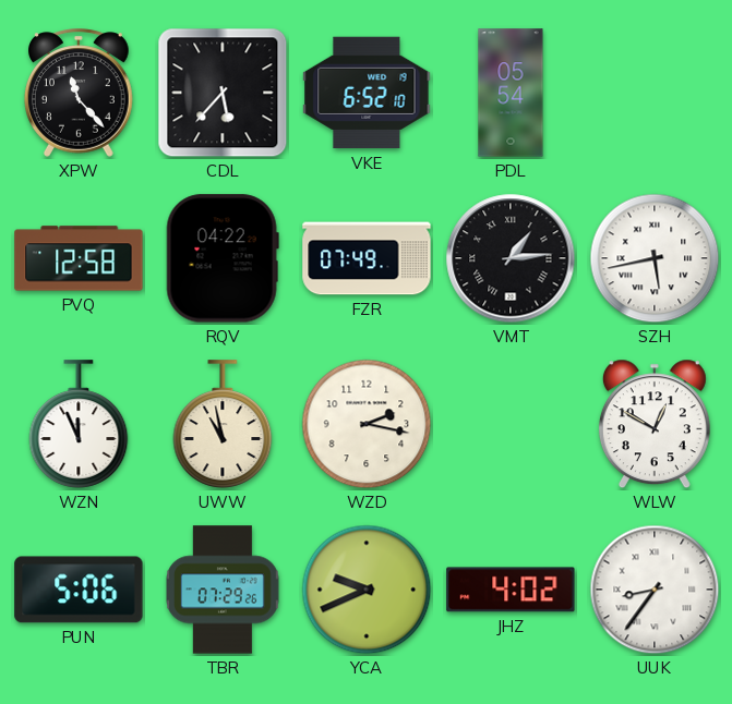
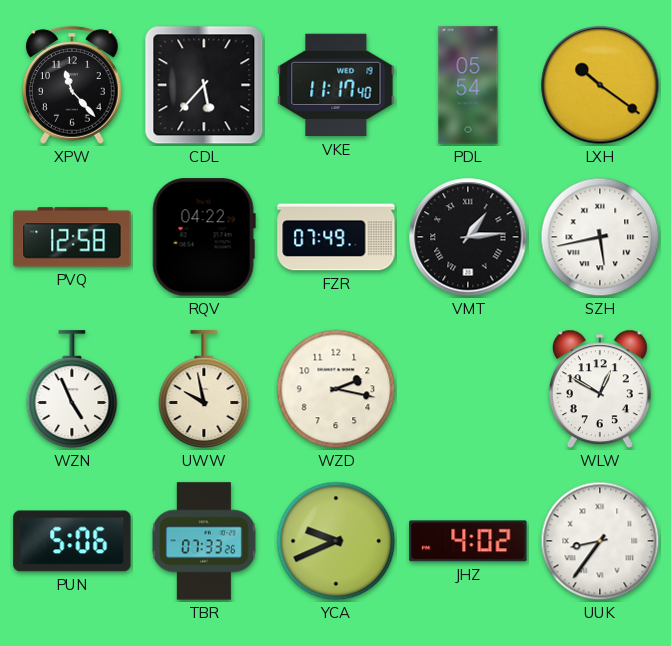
VKE: 6:52 -> 11:17 (336, 85)
LXH: none -> 10:21 (600, 85)
WZN: 11:56 -> 4:56 (72, 389)
UWW: 10:58 -> 9:58 (204, 389)
TBR: 07:29 -> 07:33 (205, 541)
